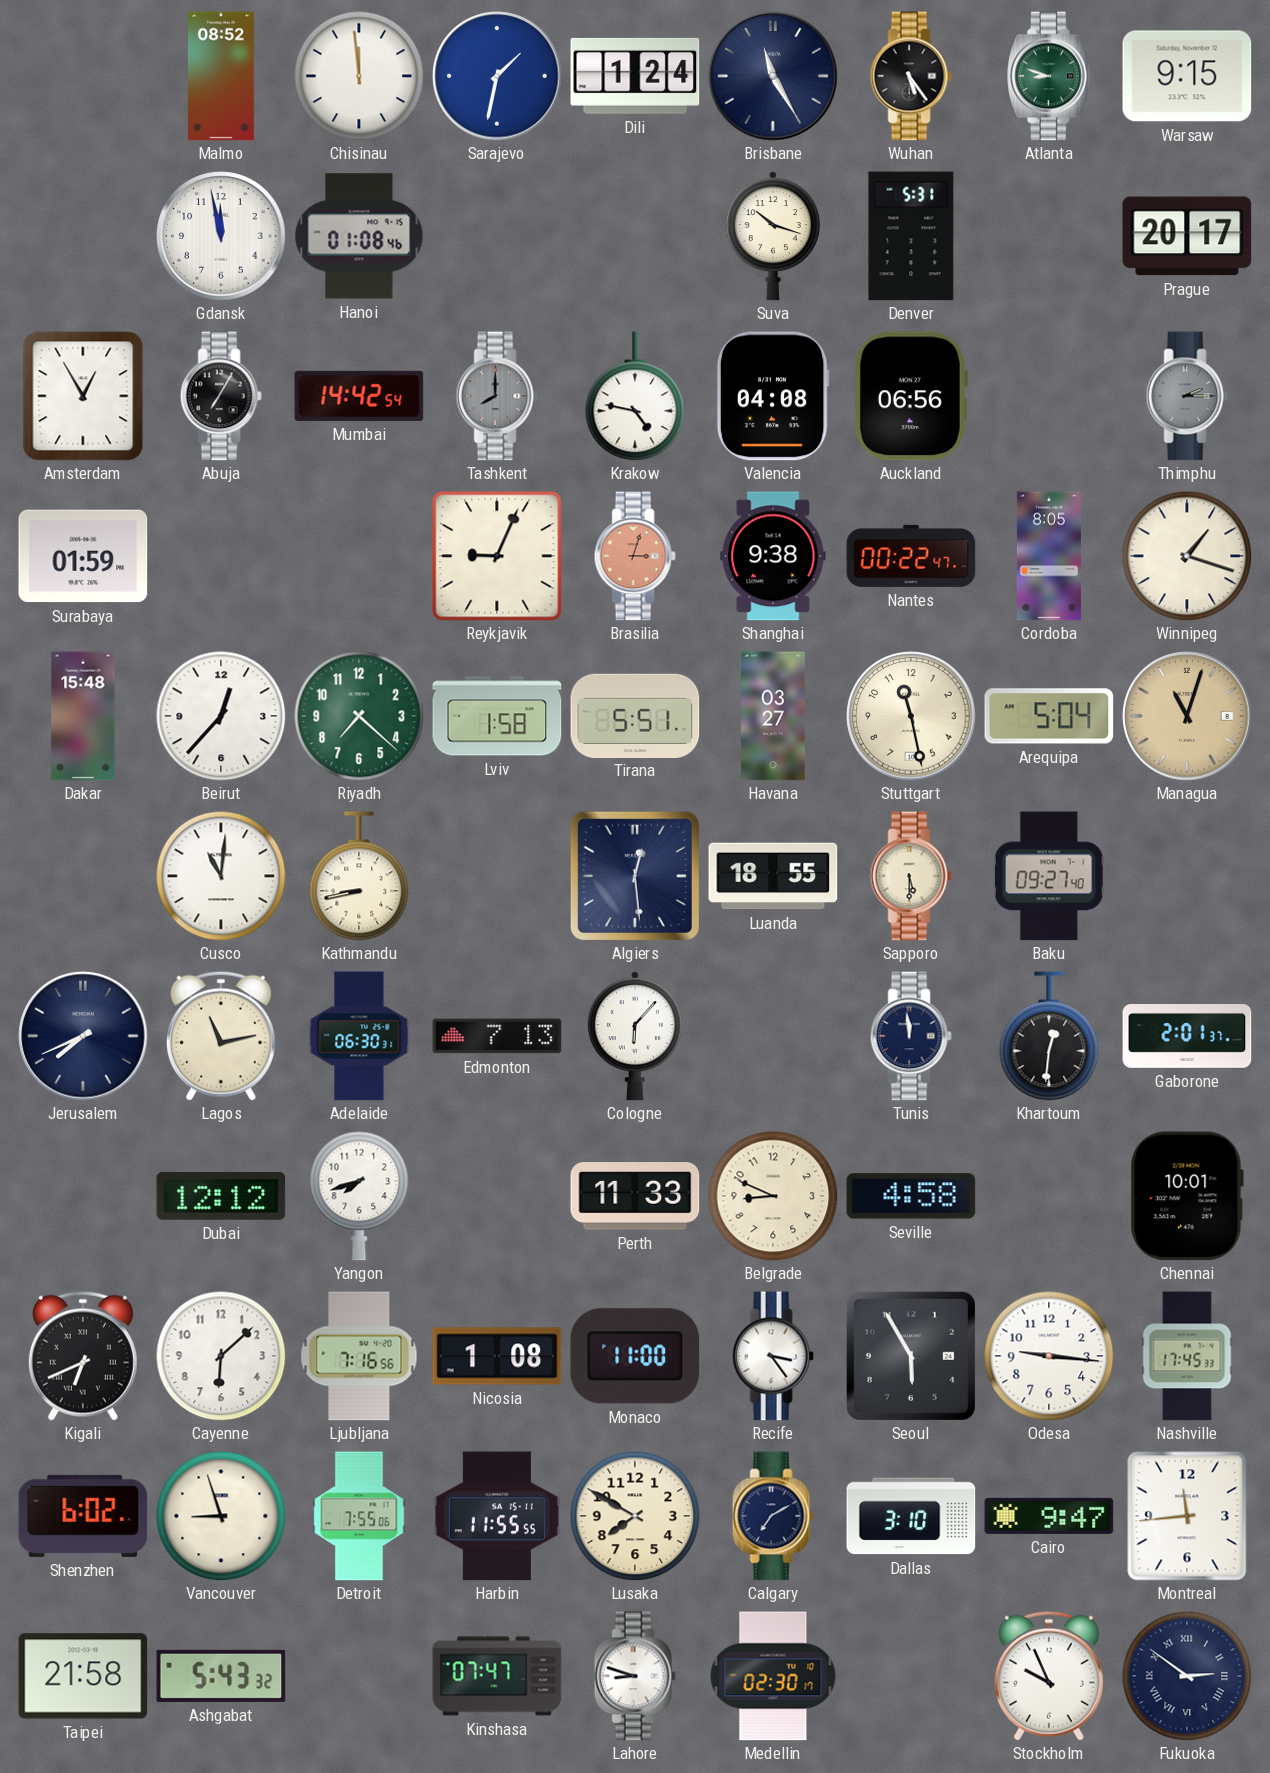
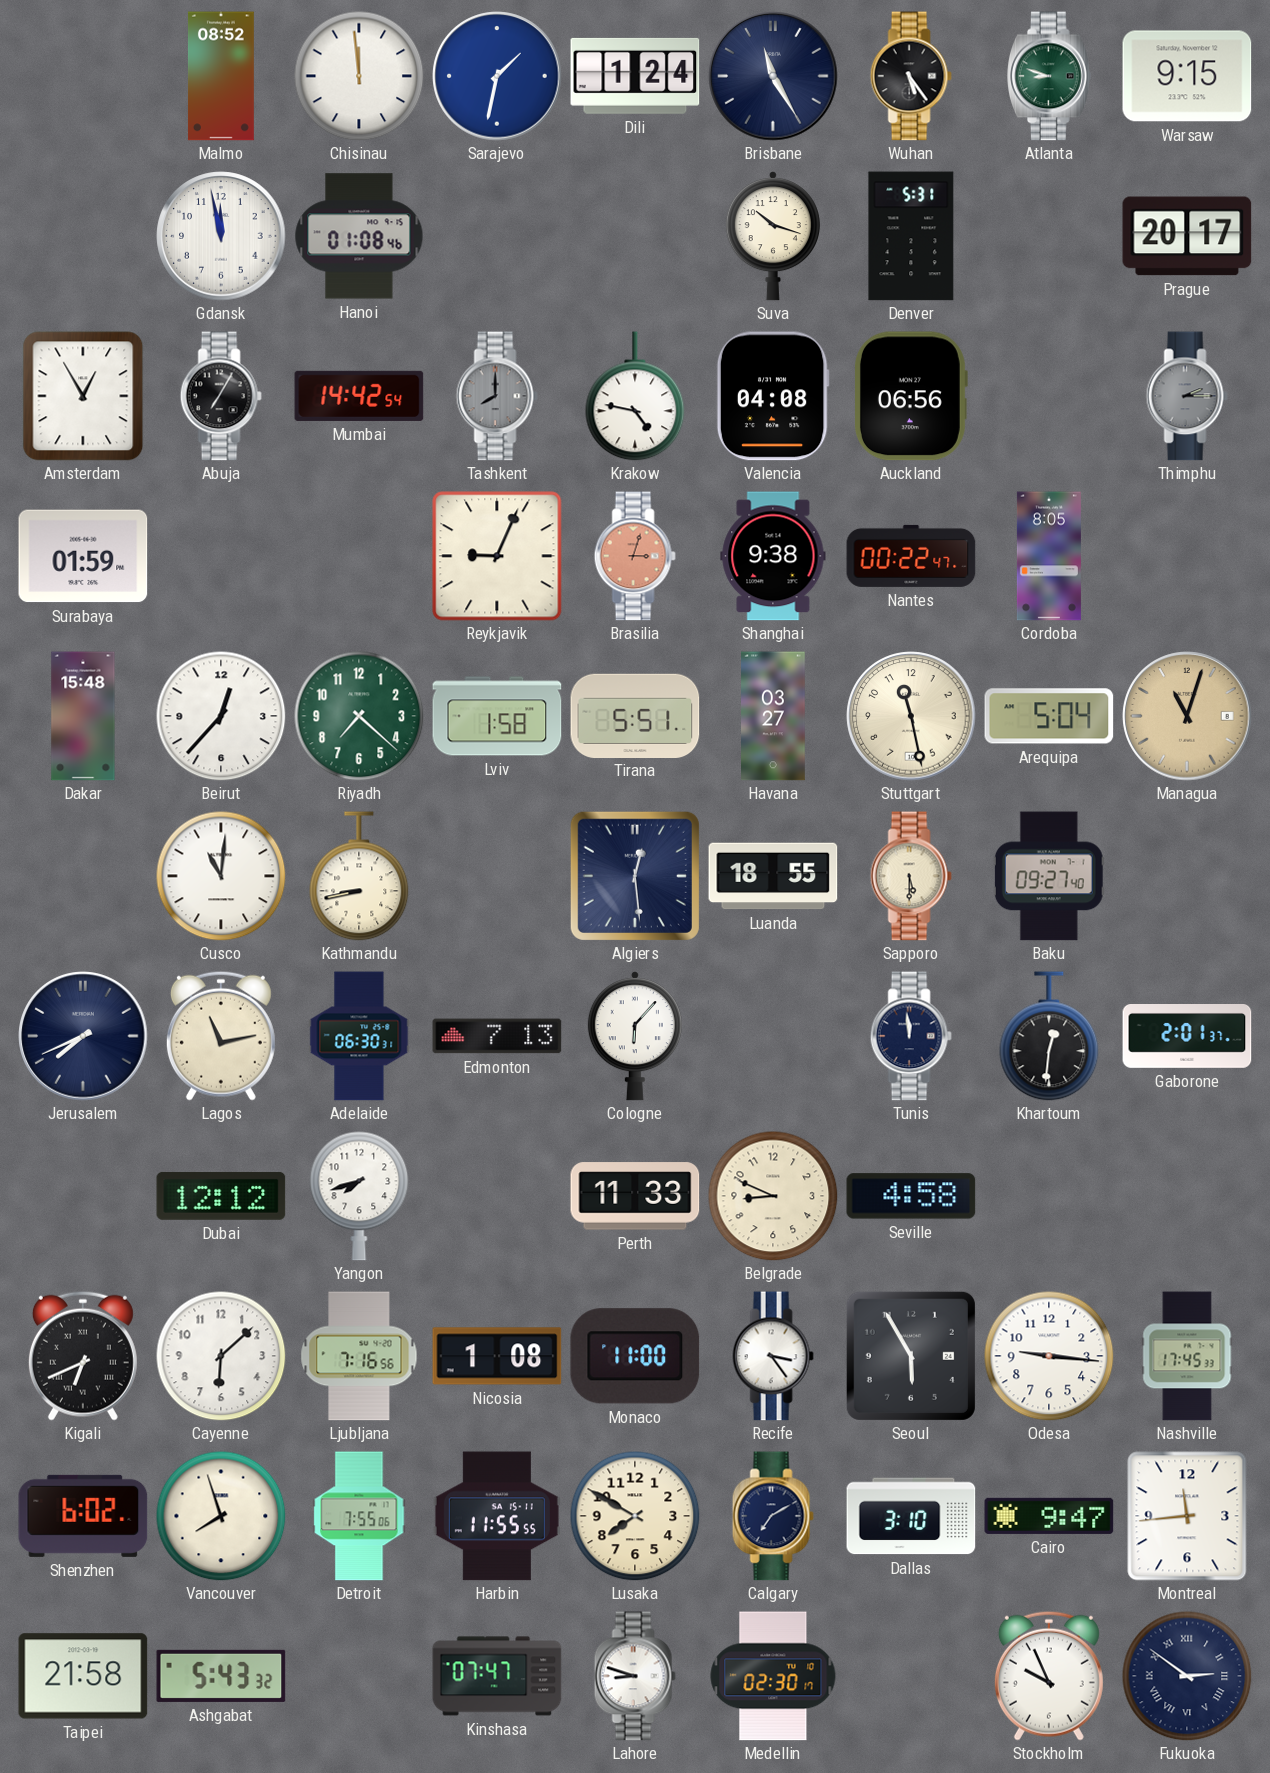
Winnipeg: 1:18 -> none (1187, 556)
Chennai: 10:01 -> none (1187, 1196)
Vancouver: 8:57 -> 7:57 (221, 1516)
